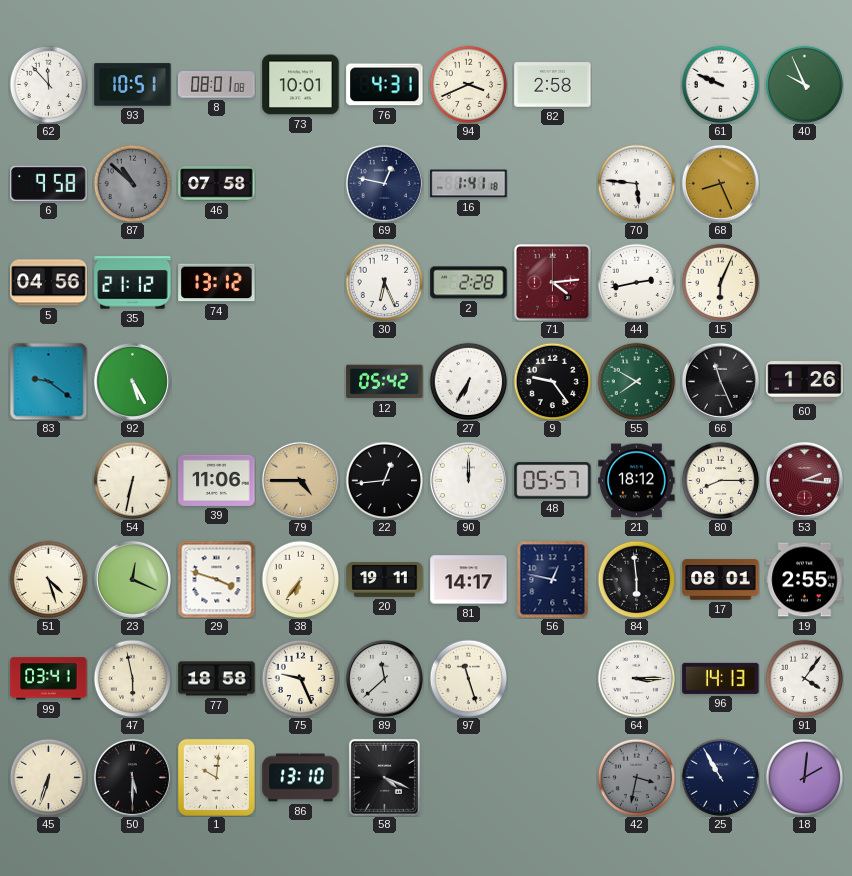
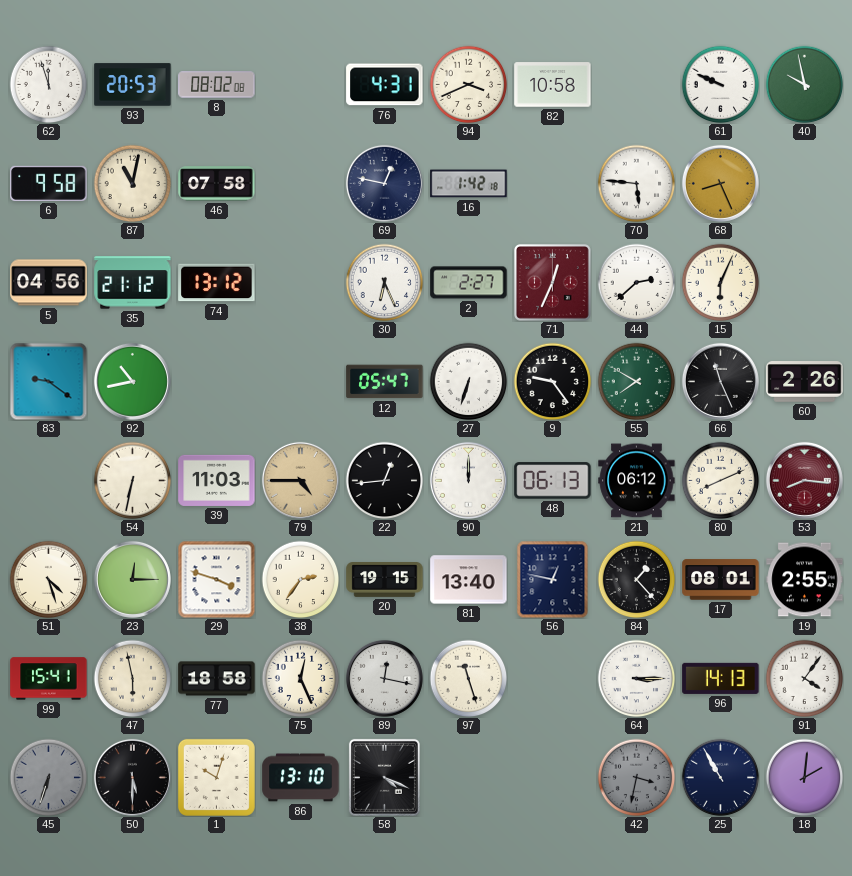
62: 11:53 -> 11:57 (48, 84)
93: 10:51 -> 20:53 (133, 85)
8: 08:01 -> 08:02 (217, 85)
73: 10:01 -> none (301, 85)
82: 2:58 -> 10:58 (553, 85)
40: 9:56 -> 9:58 (804, 84)
87: 10:52 -> 11:02 (132, 183)
87 dial: grey -> cream (132, 183)
16: 1:41 -> 1:42 (469, 184)
2: 2:28 -> 2:27 (469, 283)
71: 4:14 -> 12:34 (553, 283)
44: 2:43 -> 2:38 (636, 282)
92: 5:25 -> 10:43 (132, 381)
12: 05:42 -> 05:47 (385, 382)
27: 6:35 -> 6:33 (468, 381)
60: 1:26 -> 2:26 (805, 382)
39: 11:06 -> 11:03 (217, 480)
48: 05:57 -> 06:13 (553, 481)
21: 18:12 -> 06:12 (637, 481)
80: 8:15 -> 8:11 (720, 480)
53: 2:16 -> 8:16 (804, 480)
23: 12:19 -> 12:15 (132, 579)
38: 6:36 -> 2:36 (300, 579)
20: 19:11 -> 19:15 (385, 580)
81: 14:17 -> 13:40 (469, 580)
84: 5:59 -> 1:23 (636, 579)
99: 03:41 -> 15:41 (49, 679)
75: 9:26 -> 12:26 (300, 678)
89: 11:38 -> 12:17 (384, 678)
45 dial: cream -> grey (48, 777)
1: 10:01 -> 10:03 (216, 777)
